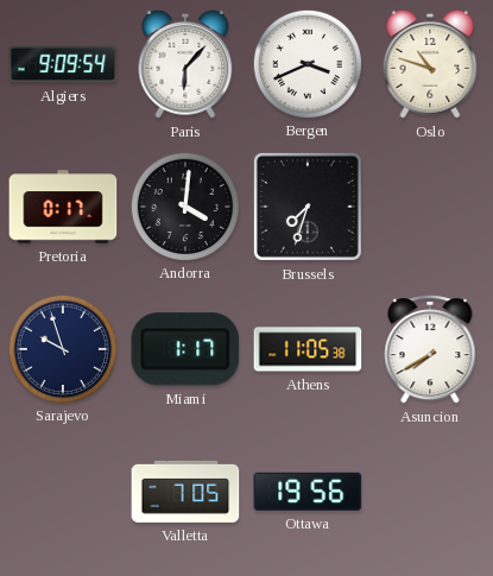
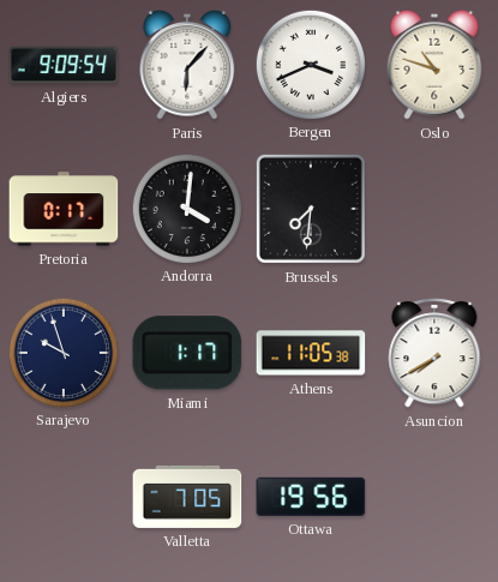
Brussels: 7:33 -> 7:31 (311, 209)
